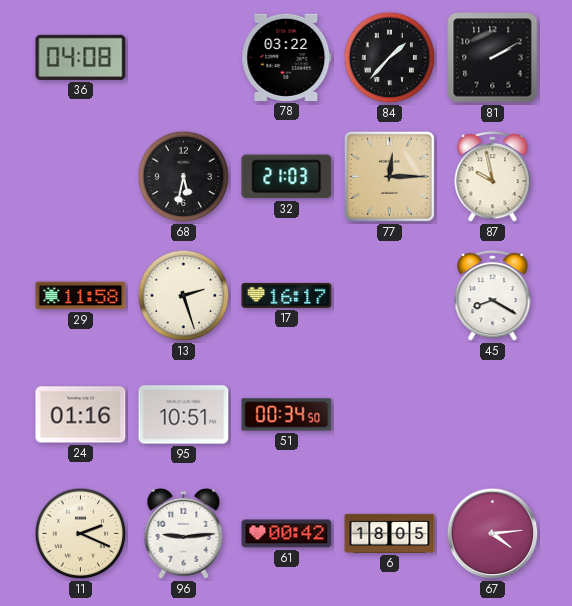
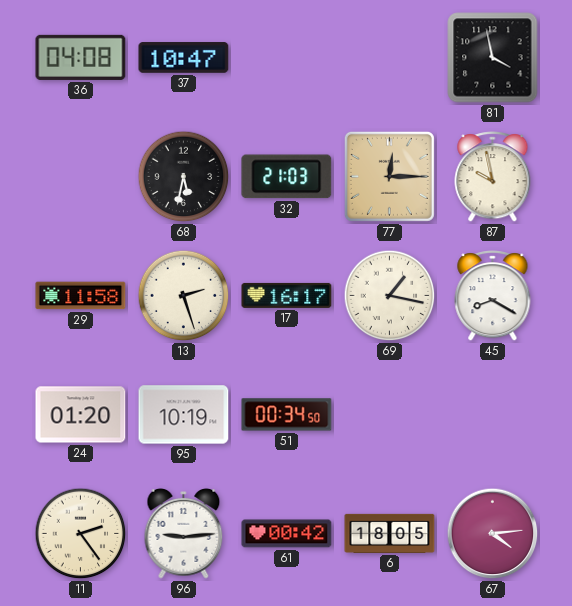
37: none -> 10:47 (184, 58)
78: 03:22 -> none (287, 57)
84: 1:37 -> none (390, 58)
81: 2:10 -> 3:58 (493, 58)
69: none -> 1:17 (390, 296)
24: 01:16 -> 01:20 (81, 415)
95: 10:51 -> 10:19 (184, 415)
11: 2:19 -> 2:24 (81, 534)
